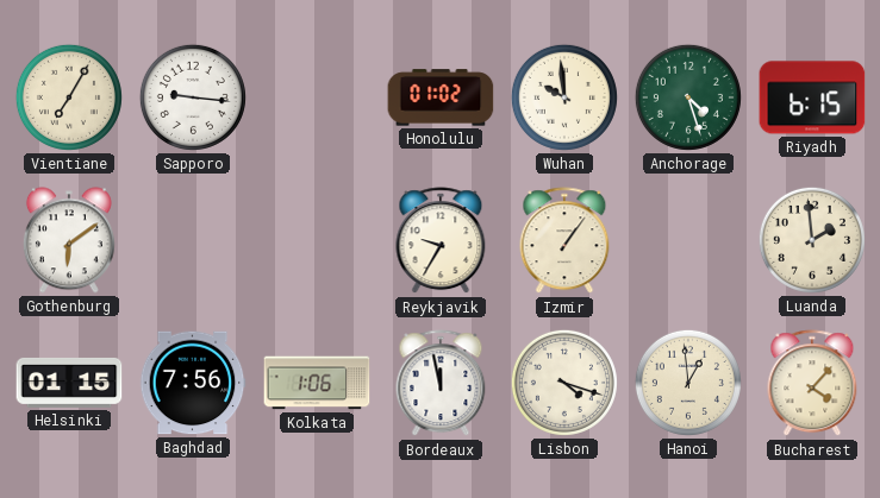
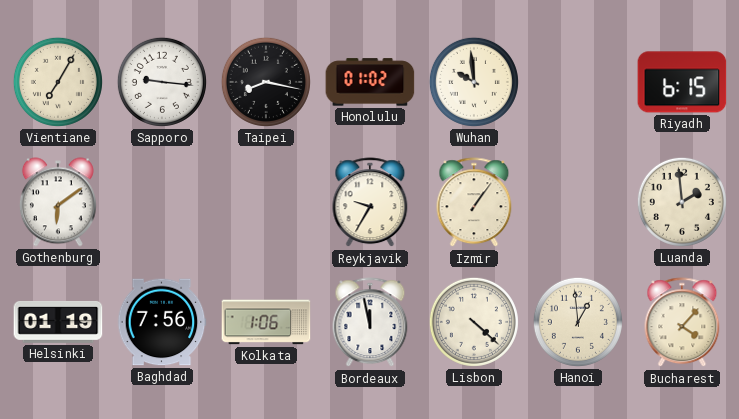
Taipei: none -> 8:17 (266, 82)
Anchorage: 4:27 -> none (688, 97)
Helsinki: 01:15 -> 01:19 (58, 322)
Lisbon: 4:18 -> 4:22 (474, 322)
